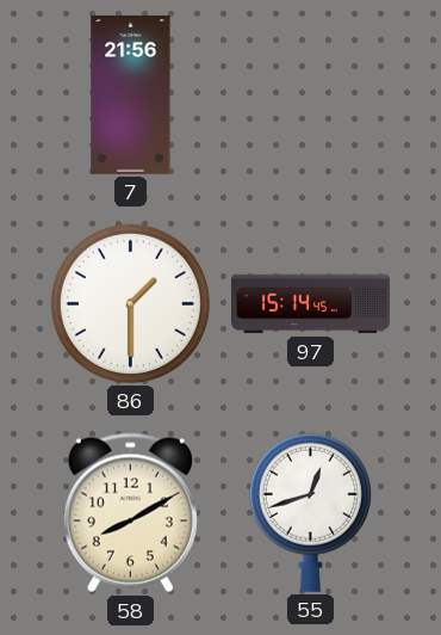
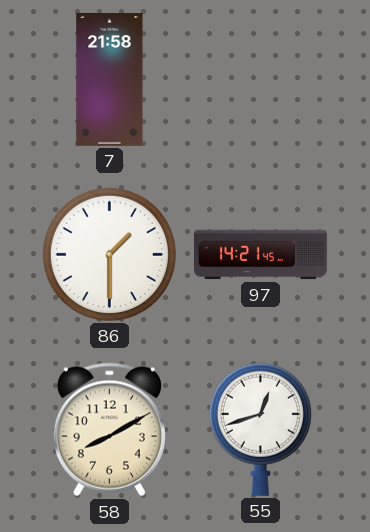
7: 21:56 -> 21:58 (110, 79)
97: 15:14 -> 14:21 (261, 255)
